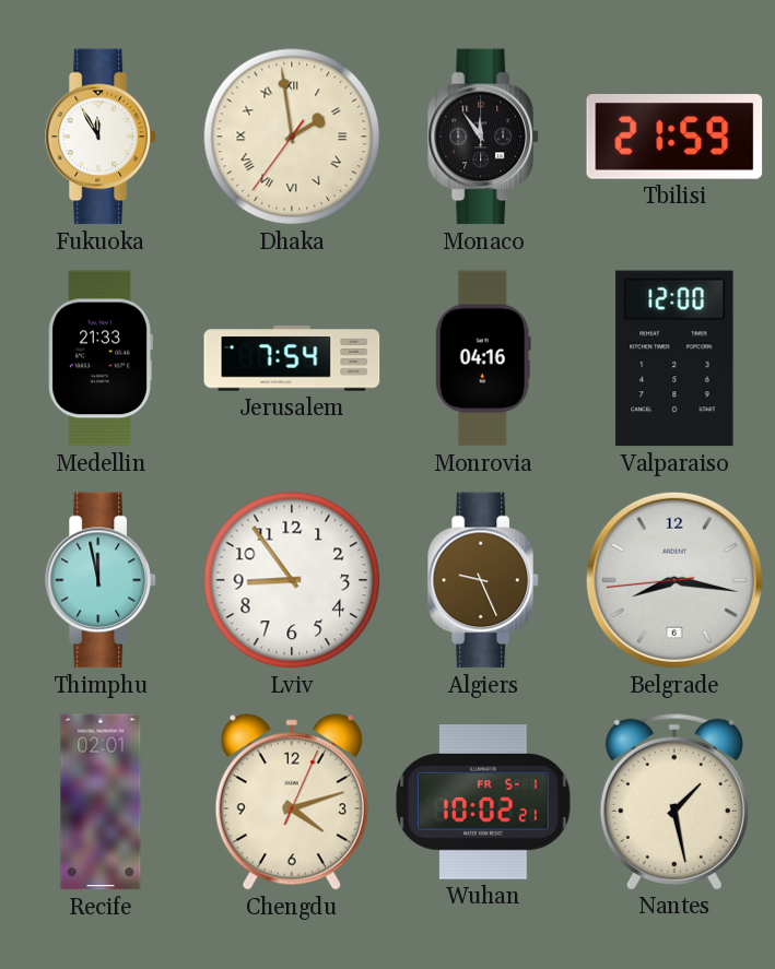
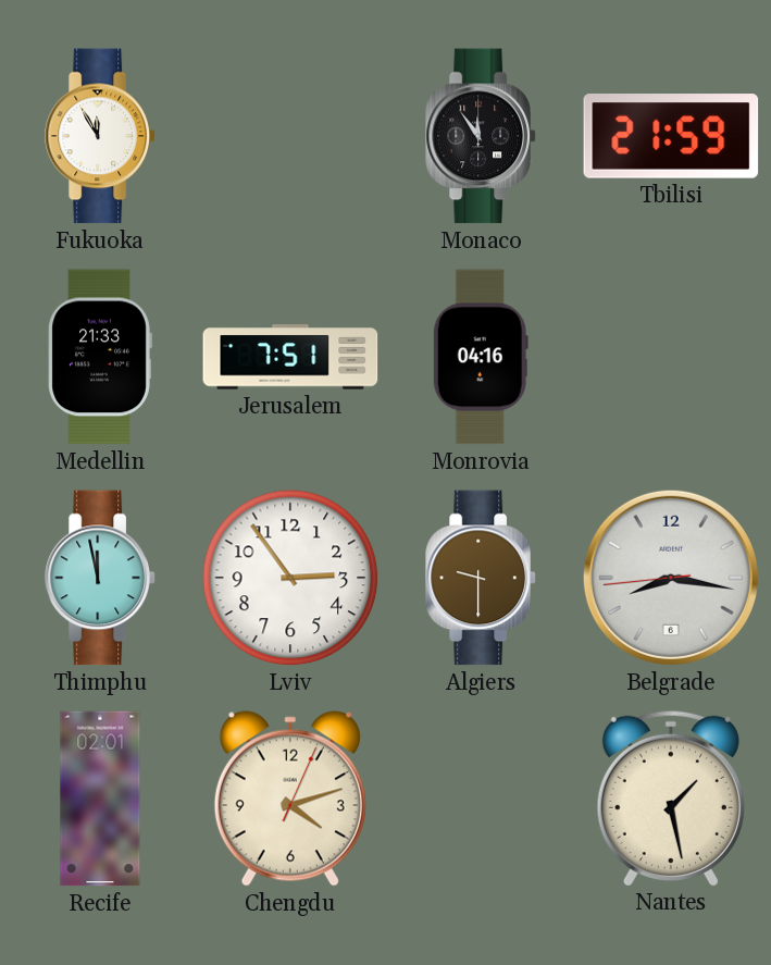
Dhaka: 1:58 -> none (292, 137)
Jerusalem: 7:54 -> 7:51 (290, 357)
Valparaiso: 12:00 -> none (674, 358)
Lviv: 8:54 -> 2:54 (290, 578)
Algiers: 9:26 -> 9:30 (481, 578)
Wuhan: 10:02 -> none (483, 802)
